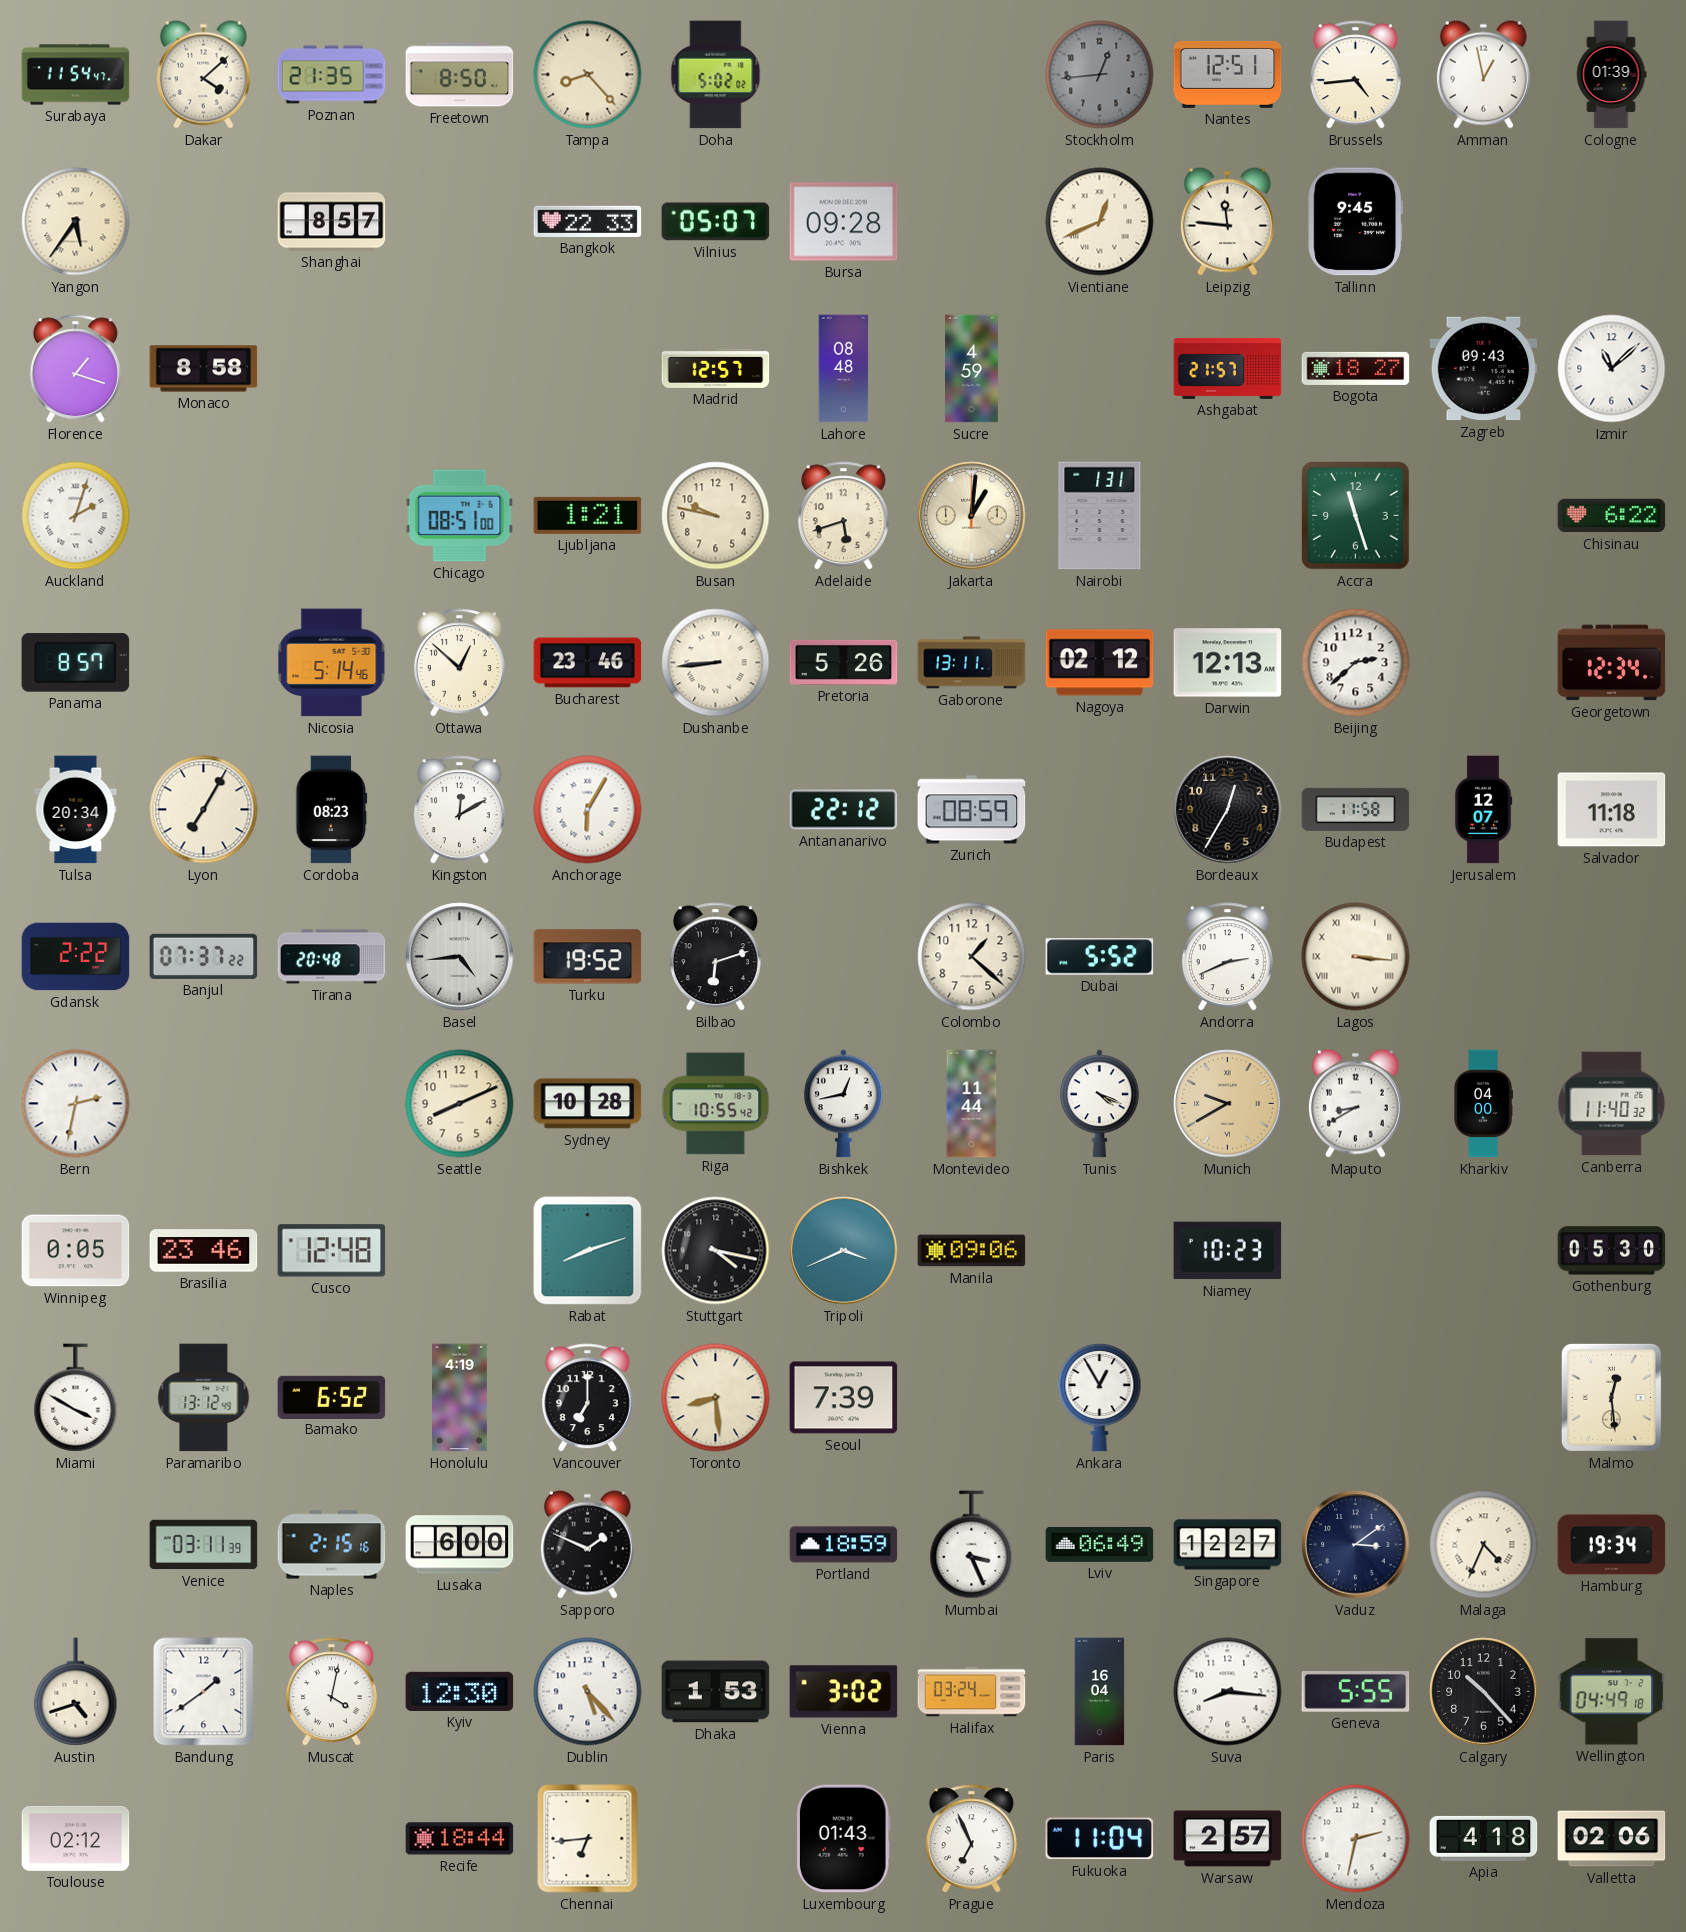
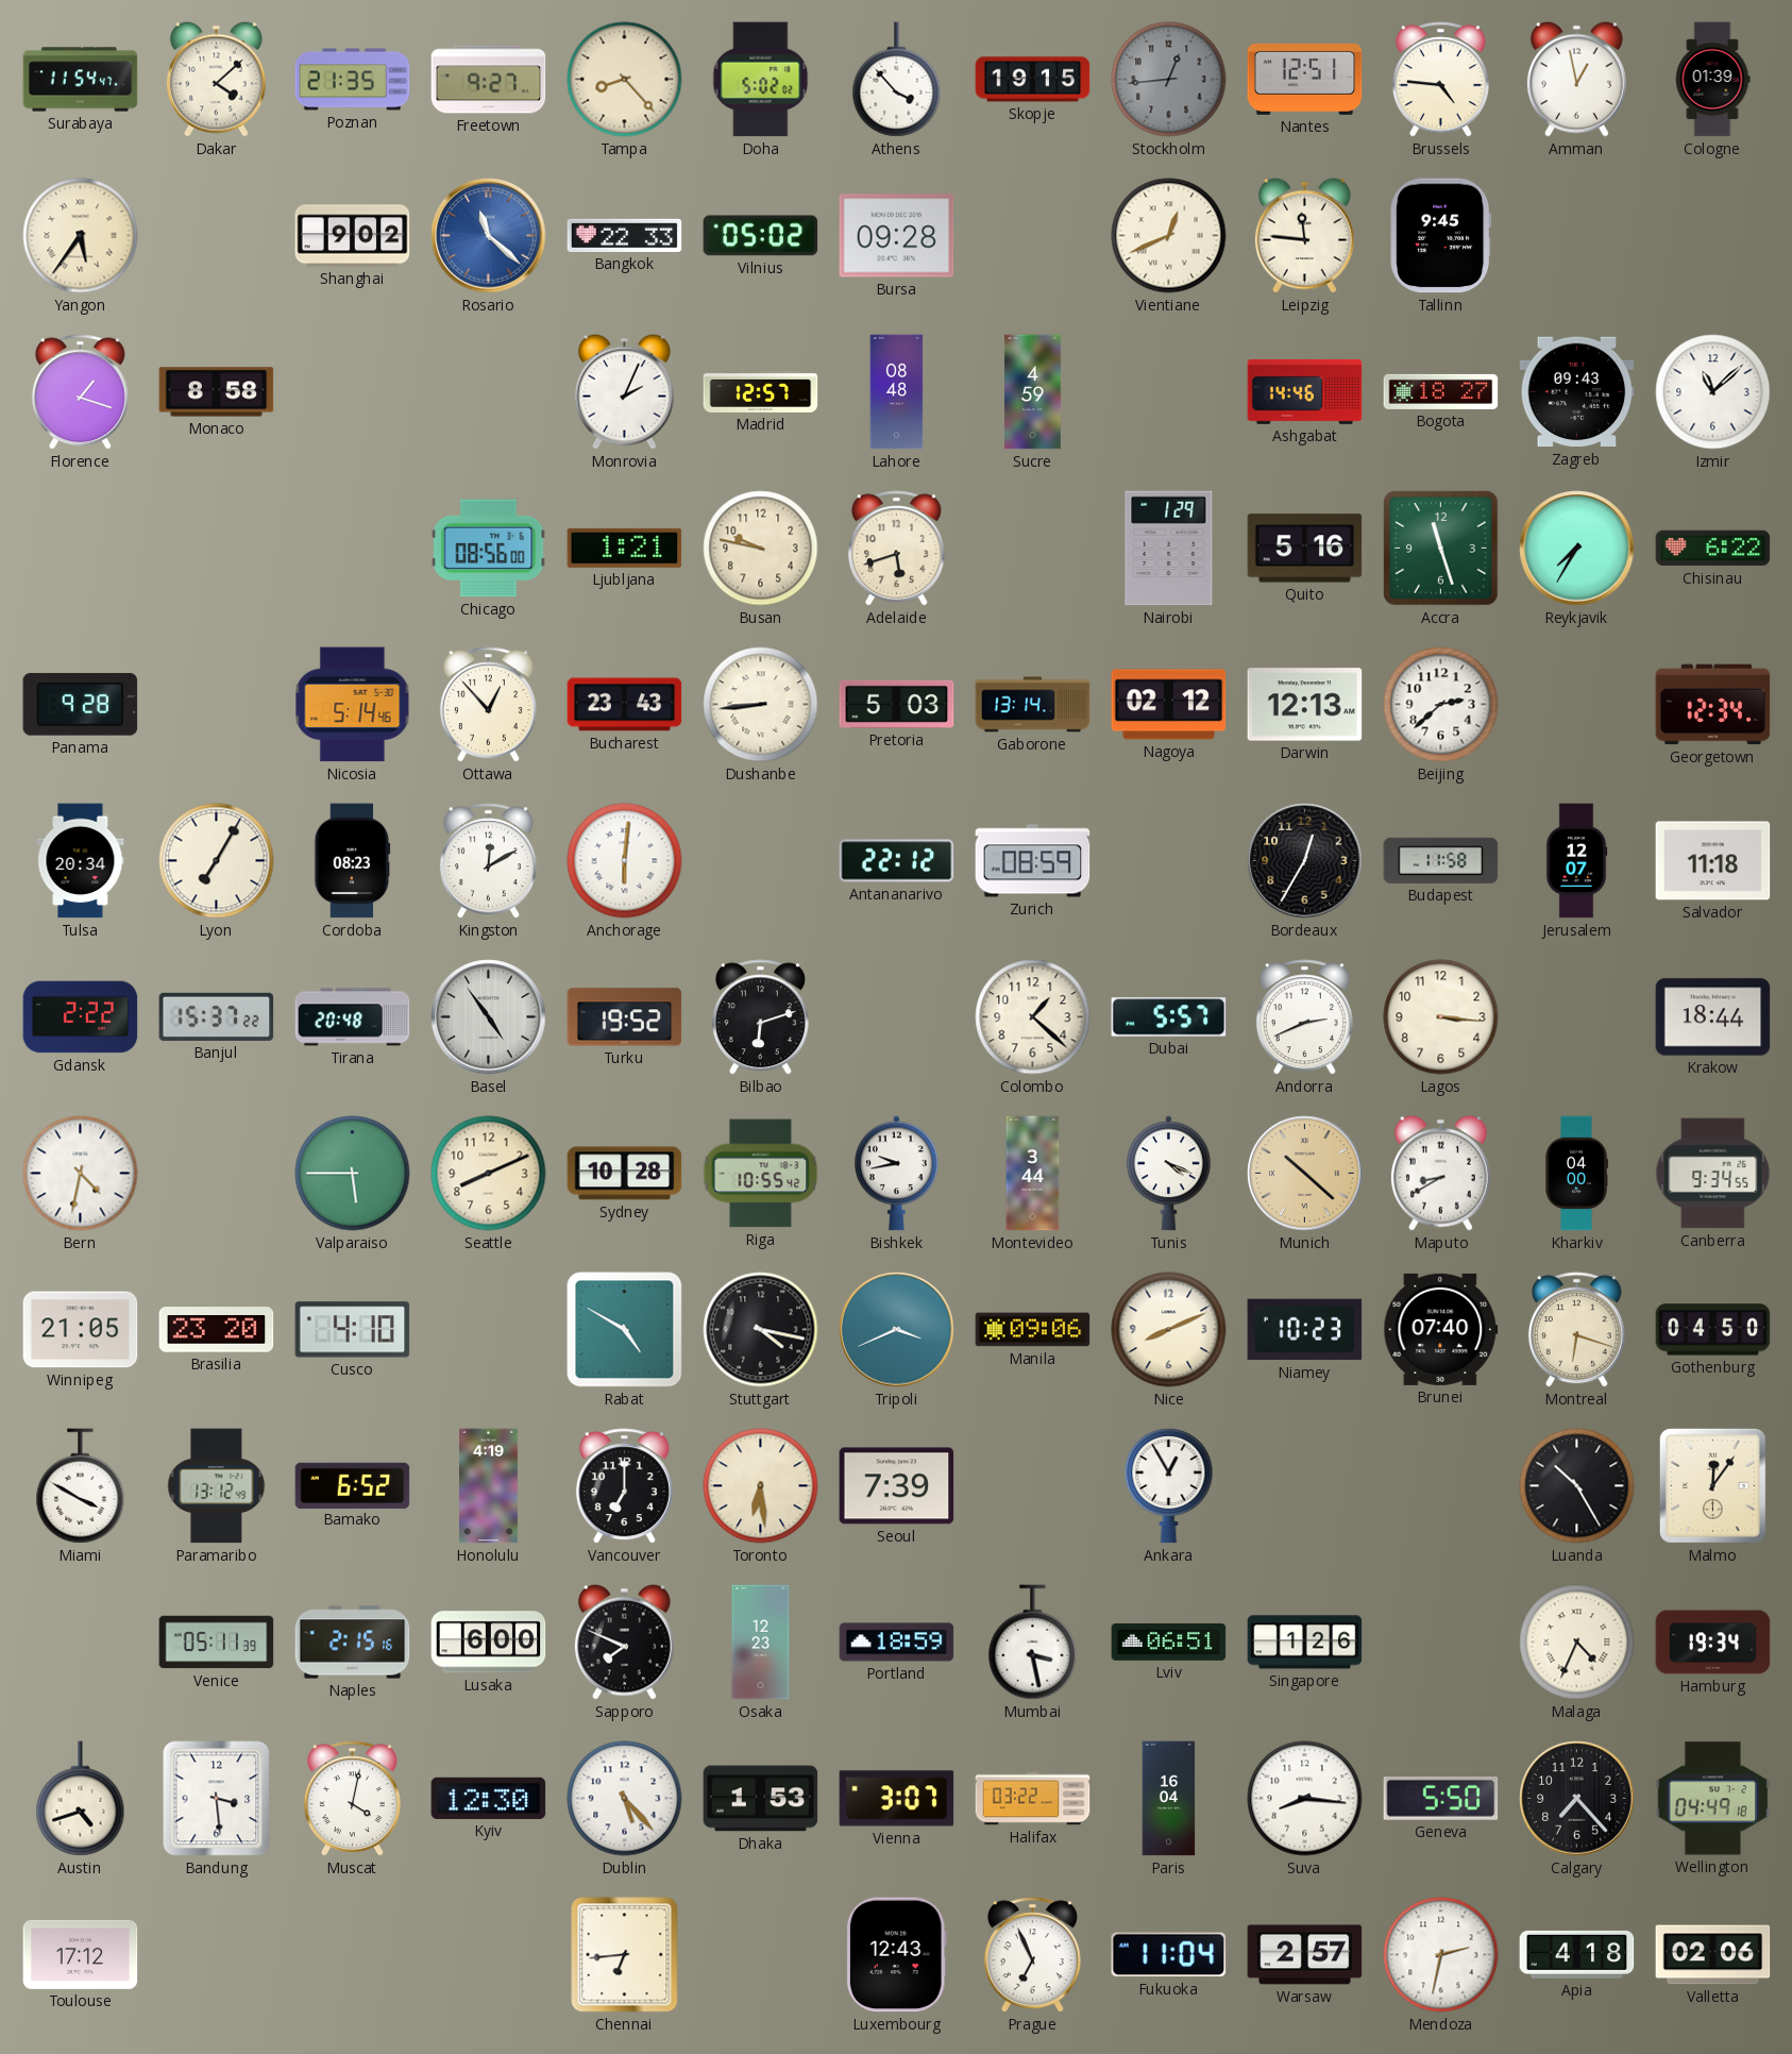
Freetown: 8:50 -> 9:27 (489, 80)
Athens: none -> 3:53 (897, 80)
Skopje: none -> 19:15 (1033, 80)
Brussels: 4:44 -> 4:46 (1440, 80)
Shanghai: 8:57 -> 9:02 (353, 236)
Rosario: none -> 11:22 (489, 236)
Vilnius: 05:07 -> 05:02 (761, 236)
Monrovia: none -> 2:04 (624, 391)
Ashgabat: 21:57 -> 14:46 (1305, 391)
Auckland: 2:03 -> none (76, 516)
Chicago: 08:51 -> 08:56 (489, 549)
Jakarta: 1:01 -> none (972, 516)
Nairobi: 1:31 -> 1:29 (1169, 549)
Quito: none -> 5:16 (1305, 549)
Reykjavik: none -> 7:35 (1577, 549)
Panama: 8:57 -> 9:28 (81, 705)
Ottawa: 12:52 -> 12:53 (488, 705)
Bucharest: 23:46 -> 23:43 (625, 705)
Pretoria: 5:26 -> 5:03 (897, 704)
Gaborone: 13:11 -> 13:14 (1033, 705)
Anchorage: 6:05 -> 6:01 (625, 861)
Banjul: 07:37 -> 15:37 (217, 1016)
Basel: 4:44 -> 4:54 (489, 1017)
Dubai: 5:52 -> 5:57 (1169, 1017)
Lagos numerals: Roman -> Arabic (1441, 1017)
Krakow: none -> 18:44 (1713, 1017)
Bern: 2:32 -> 4:32 (81, 1174)
Valparaiso: none -> 5:45 (353, 1174)
Bishkek: 12:43 -> 9:43 (897, 1174)
Montevideo: 11:44 -> 3:44 (1033, 1174)
Munich: 9:40 -> 10:22 (1305, 1174)
Canberra: 11:40 -> 9:34 (1713, 1174)
Winnipeg: 0:05 -> 21:05 (81, 1330)
Brasilia: 23:46 -> 23:20 (217, 1330)
Cusco: 12:48 -> 4:10 (353, 1330)
Rabat: 8:12 -> 4:50 (625, 1330)
Nice: none -> 8:11 (1169, 1330)
Brunei: none -> 07:40 (1441, 1329)
Montreal: none -> 6:18 (1576, 1330)
Gothenburg: 05:30 -> 04:50 (1713, 1330)
Toronto: 8:29 -> 6:29 (761, 1486)
Luanda: none -> 10:25 (1577, 1486)
Malmo: 12:29 -> 12:06 (1712, 1485)
Venice: 03:11 -> 05:11 (217, 1643)
Sapporo: 1:49 -> 7:49 (624, 1641)
Osaka: none -> 12:23 (761, 1643)
Mumbai: 3:26 -> 3:28 (1033, 1643)
Lviv: 06:49 -> 06:51 (1169, 1641)
Singapore: 12:27 -> 1:26 (1305, 1643)
Vaduz: 3:09 -> none (1356, 1545)
Bandung: 1:39 -> 3:29 (217, 1799)
Vienna: 3:02 -> 3:07 (897, 1799)
Halifax: 03:24 -> 03:22 (1033, 1799)
Geneva: 5:55 -> 5:50 (1441, 1799)
Calgary: 10:23 -> 7:23 (1577, 1799)
Toulouse: 02:12 -> 17:12 (81, 1954)
Recife: 18:44 -> none (460, 1839)
Luxembourg: 01:43 -> 12:43 (896, 1955)
